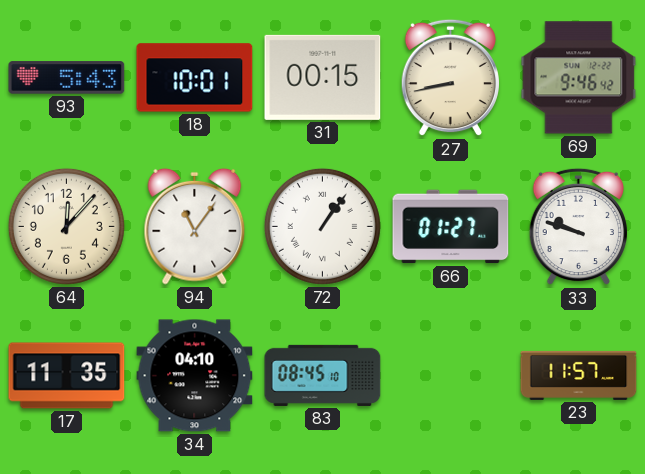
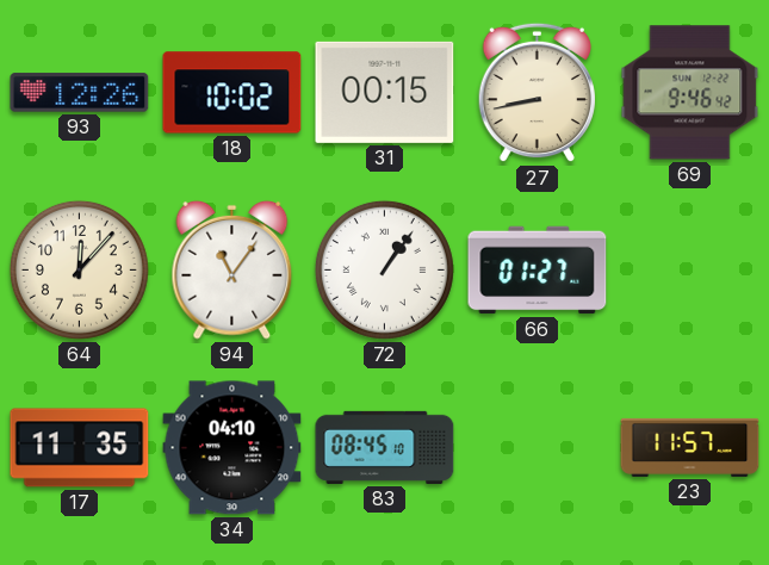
93: 5:43 -> 12:26 (80, 93)
18: 10:01 -> 10:02 (232, 93)
33: 9:48 -> none (578, 227)
